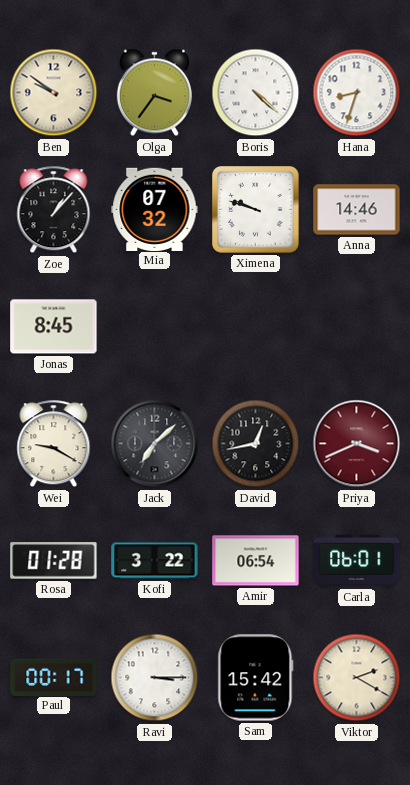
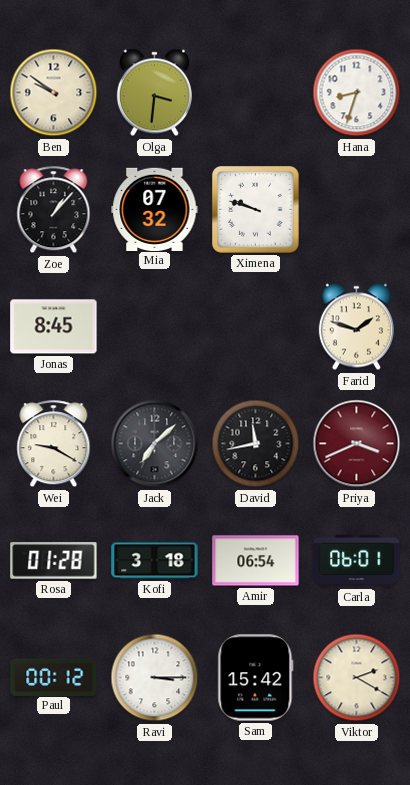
Olga: 3:36 -> 3:31 (154, 93)
Boris: 4:22 -> none (256, 93)
Anna: 14:46 -> none (357, 210)
Farid: none -> 1:48 (356, 327)
David: 12:43 -> 11:43 (256, 444)
Kofi: 3:22 -> 3:18 (155, 561)
Paul: 00:17 -> 00:12 (54, 677)
